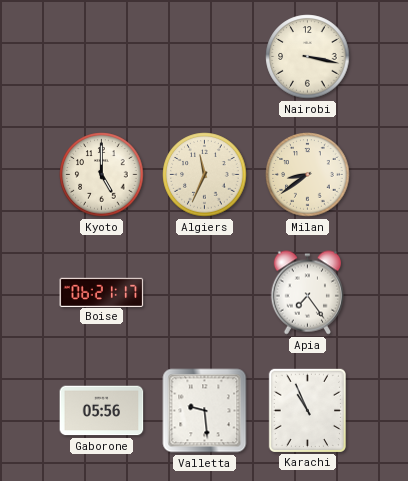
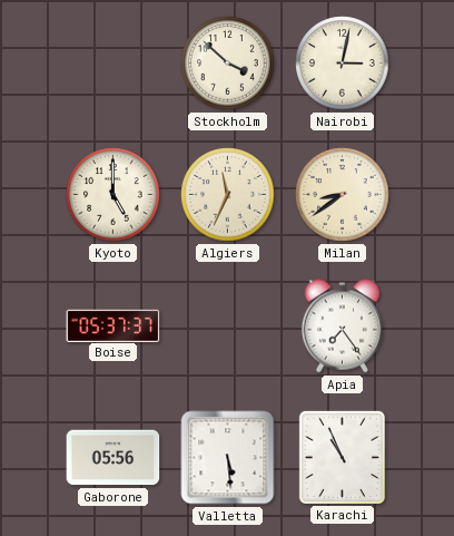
Stockholm: none -> 3:52 (228, 64)
Nairobi: 3:17 -> 3:02 (343, 64)
Boise: 06:21 -> 05:37 (113, 325)
Valletta: 9:29 -> 5:29 (228, 458)
